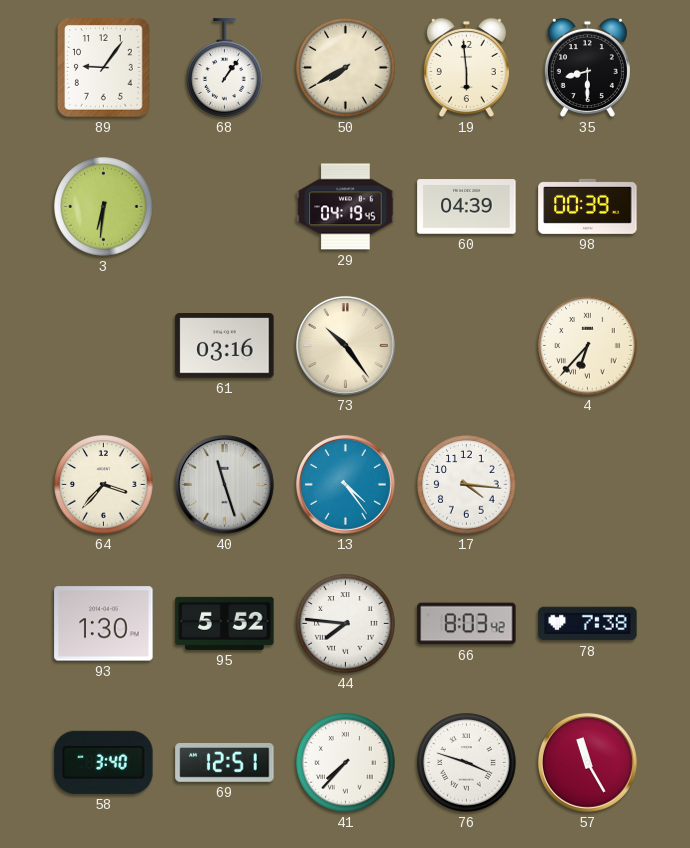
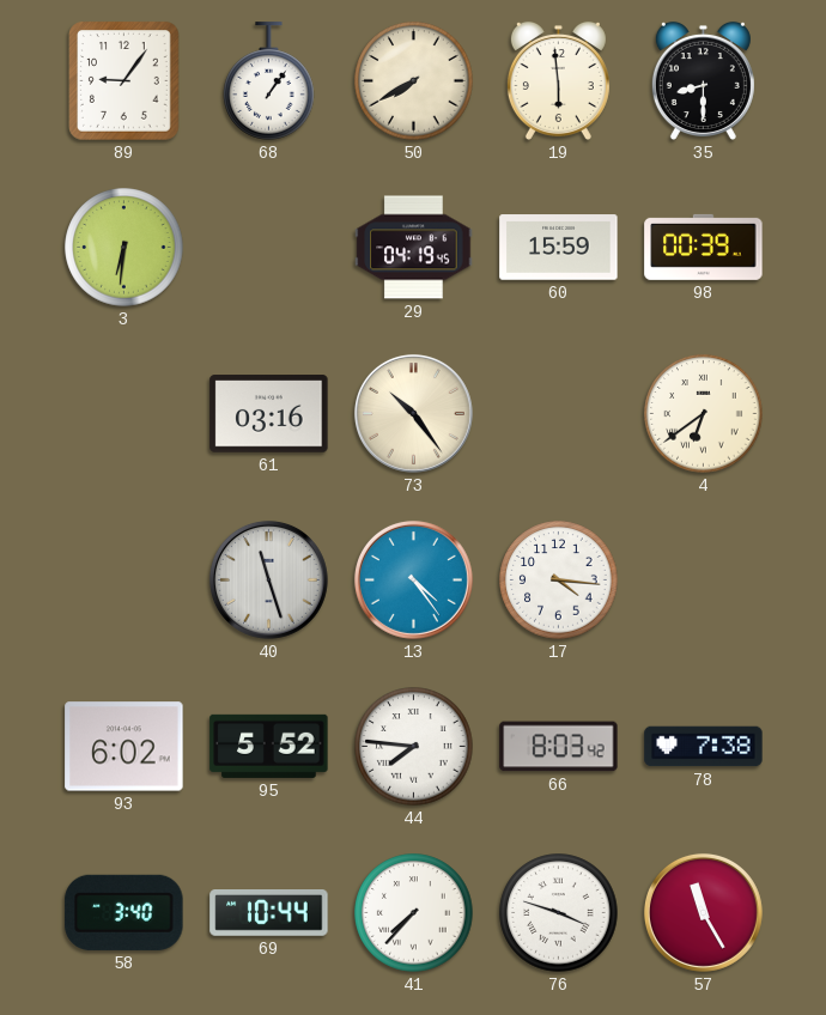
60: 04:39 -> 15:59 (559, 248)
4: 6:37 -> 6:39 (704, 414)
64: 3:37 -> none (104, 485)
93: 1:30 -> 6:02 (124, 747)
69: 12:51 -> 10:44 (269, 913)
